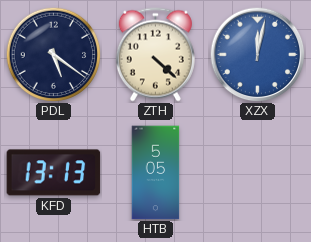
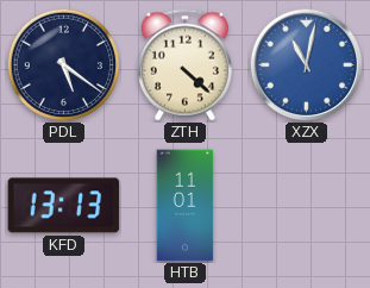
XZX: 12:02 -> 11:02 (306, 64)
HTB: 5:05 -> 11:01 (186, 206)
